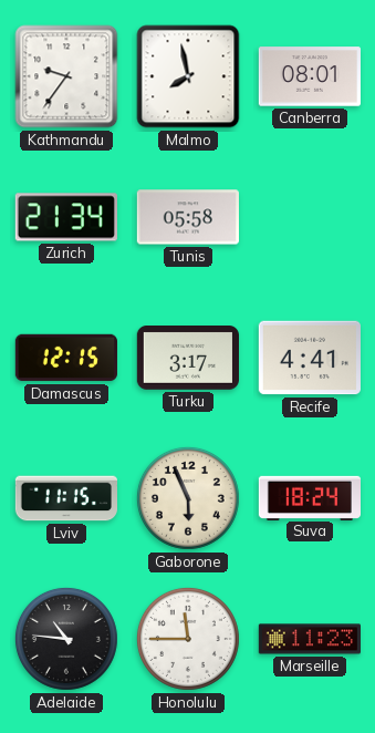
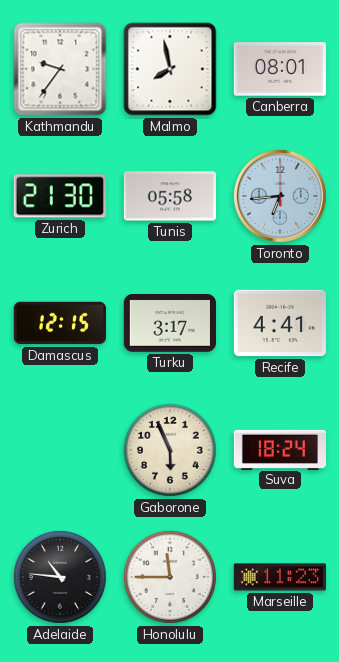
Zurich: 21:34 -> 21:30 (60, 196)
Toronto: none -> 6:44 (280, 196)
Lviv: 11:15 -> none (65, 498)
